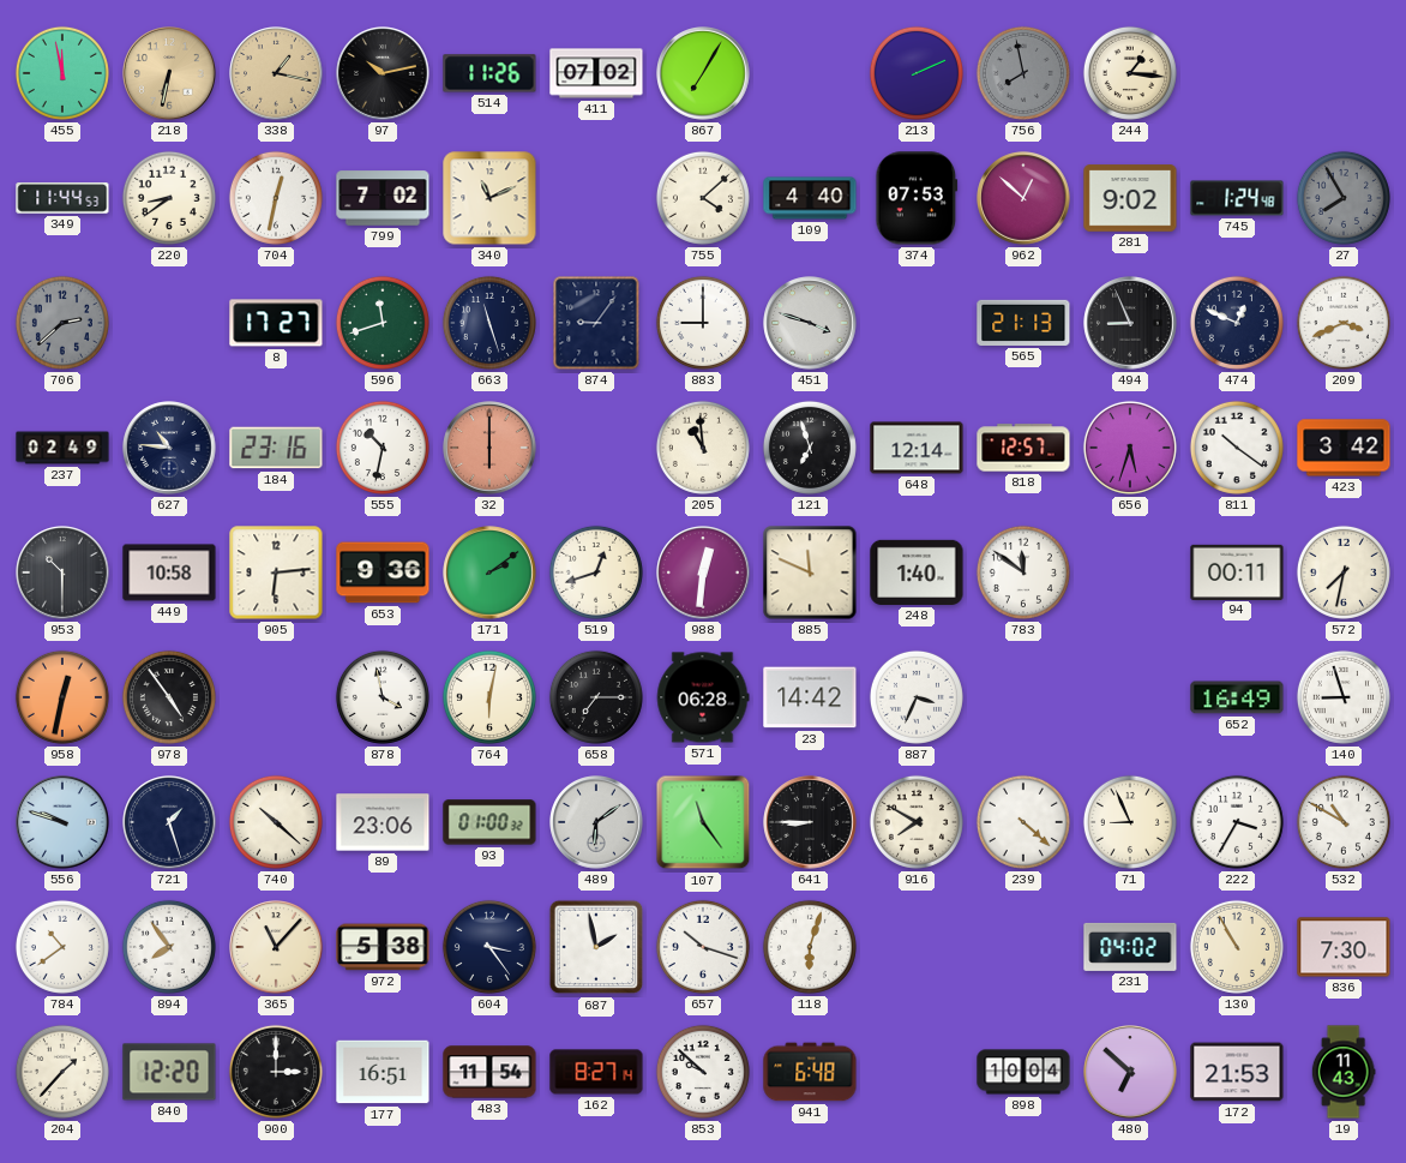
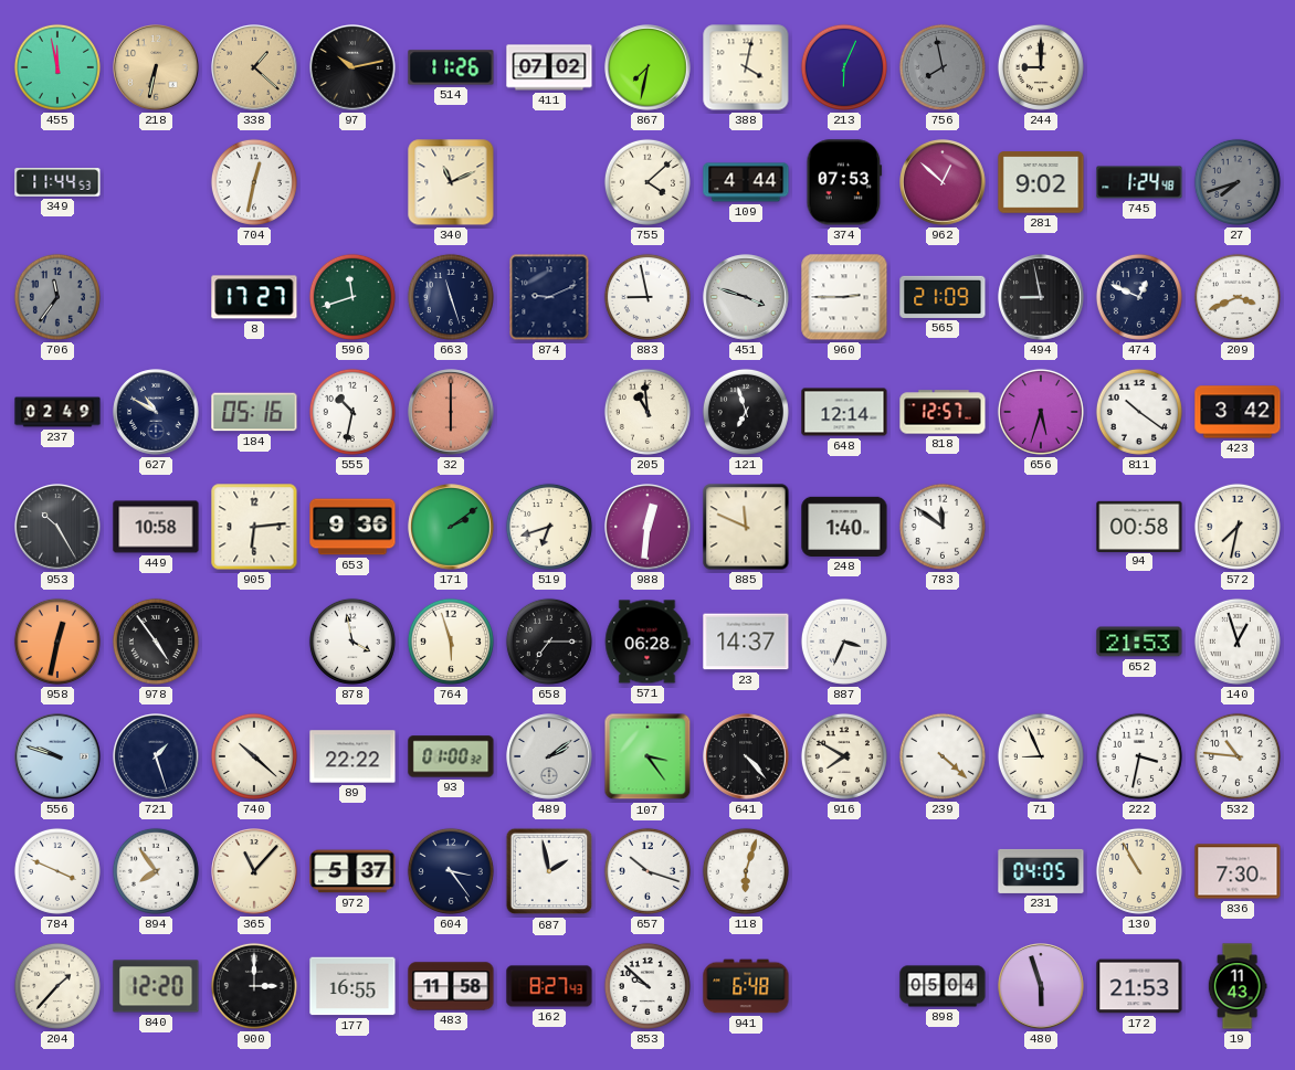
338: 1:17 -> 1:22 (254, 67)
867: 7:05 -> 7:32 (647, 67)
388: none -> 4:02 (746, 67)
213: 2:11 -> 6:04 (844, 67)
244: 1:16 -> 9:00 (1041, 67)
220: 8:39 -> none (169, 198)
799: 7:02 -> none (383, 198)
109: 4:40 -> 4:44 (746, 182)
27: 7:55 -> 7:42 (1238, 182)
706: 2:38 -> 11:36 (57, 297)
874: 9:06 -> 9:11 (549, 297)
883: 9:00 -> 8:58 (647, 297)
960: none -> 2:45 (844, 297)
565: 21:13 -> 21:09 (943, 297)
494: 8:56 -> 8:58 (1041, 297)
627: 10:46 -> 10:50 (156, 412)
184: 23:16 -> 05:16 (254, 412)
953: 10:30 -> 10:25 (57, 527)
519: 12:42 -> 6:42 (549, 527)
94: 00:11 -> 00:58 (1139, 526)
764: 6:02 -> 5:57 (451, 642)
23: 14:42 -> 14:37 (746, 642)
652: 16:49 -> 21:53 (1139, 642)
140: 8:57 -> 12:57 (1238, 642)
89: 23:06 -> 22:22 (352, 756)
489: 6:09 -> 2:09 (549, 756)
107: 11:24 -> 3:24 (647, 756)
641: 8:45 -> 4:23 (746, 756)
222: 3:35 -> 3:32 (1139, 756)
532: 10:50 -> 10:46 (1238, 756)
784: 10:39 -> 3:49 (57, 871)
972: 5:38 -> 5:37 (352, 871)
231: 04:02 -> 04:05 (1041, 871)
177: 16:51 -> 16:55 (352, 986)
483: 11:54 -> 11:58 (451, 986)
162: 8:27:14 -> 8:27:43 (549, 986)
898: 10:04 -> 05:04 (943, 986)
480: 6:52 -> 5:57 (1041, 986)
